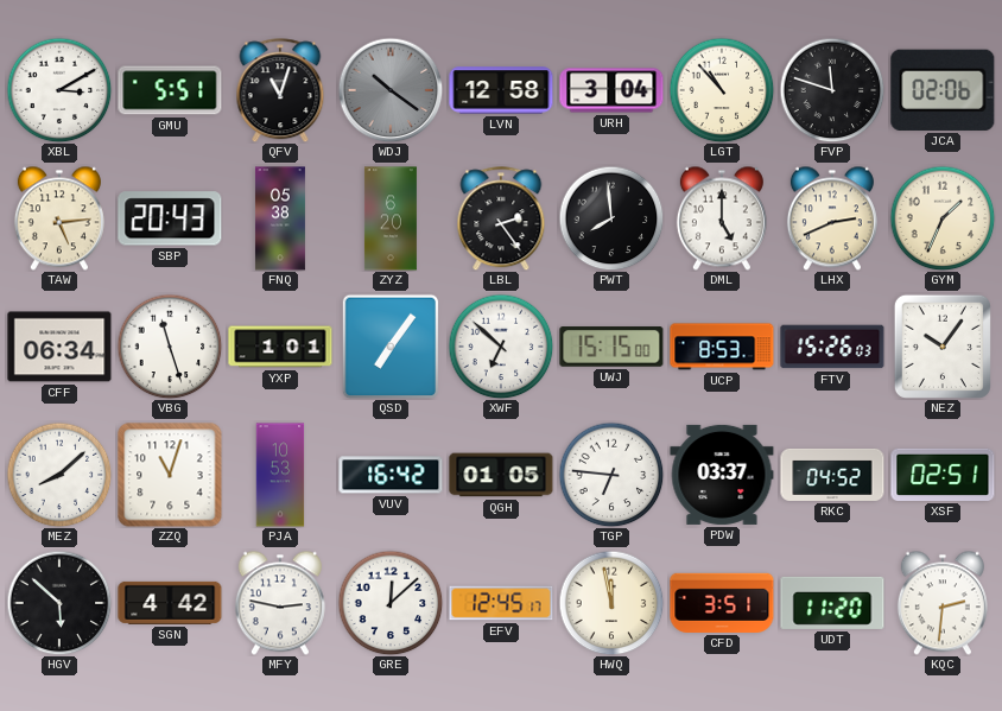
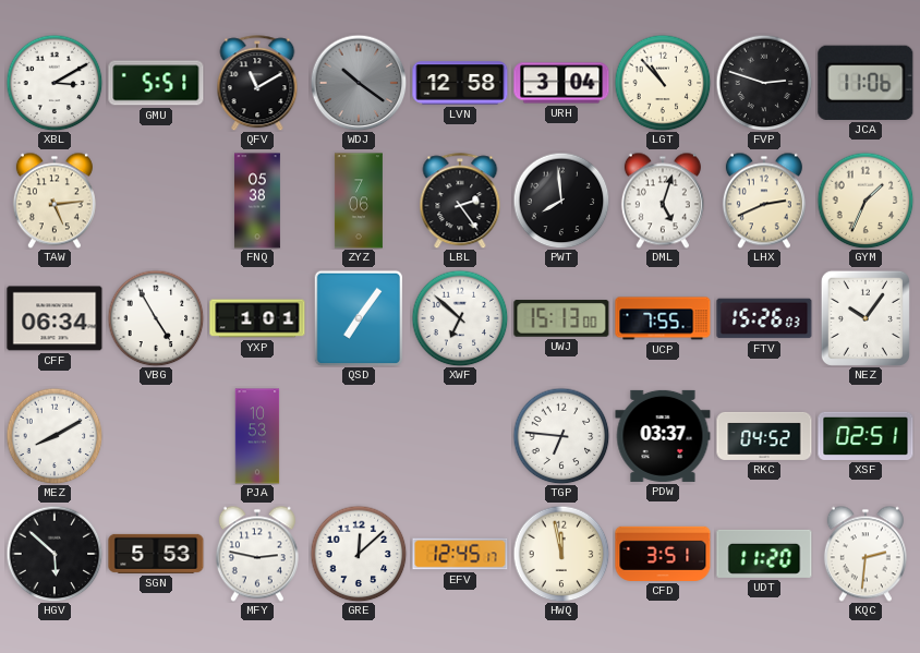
QFV: 11:03 -> 11:10 (257, 83)
FVP: 11:48 -> 2:48 (764, 83)
JCA: 02:06 -> 11:06 (865, 83)
SBP: 20:43 -> none (170, 218)
ZYZ: 6:20 -> 7:06 (359, 201)
DML: 5:00 -> 5:03 (663, 201)
VBG: 11:27 -> 4:55 (156, 318)
UWJ: 15:15 -> 15:13 (561, 318)
UCP: 8:53 -> 7:55 (663, 318)
MEZ: 8:08 -> 8:10 (55, 436)
ZZQ: 11:03 -> none (170, 475)
VUV: 16:42 -> none (391, 475)
QGH: 01:05 -> none (501, 475)
SGN: 4:42 -> 5:53 (156, 554)
